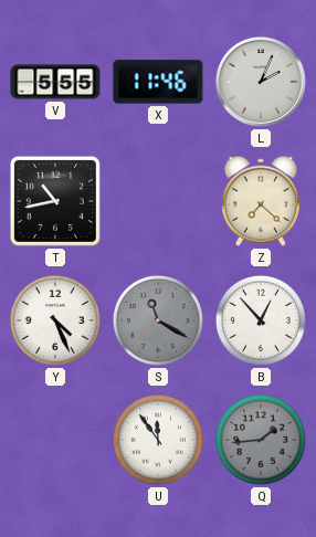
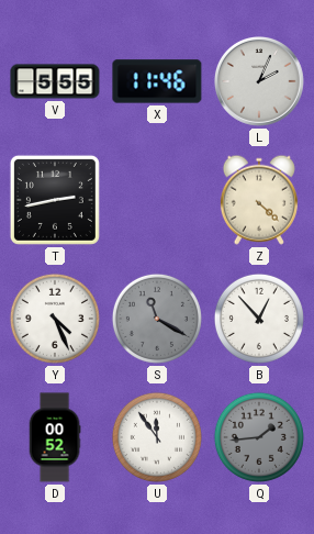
T: 10:43 -> 2:43 (55, 200)
Z: 7:22 -> 4:22 (259, 200)
D: none -> 00:52 (55, 437)
